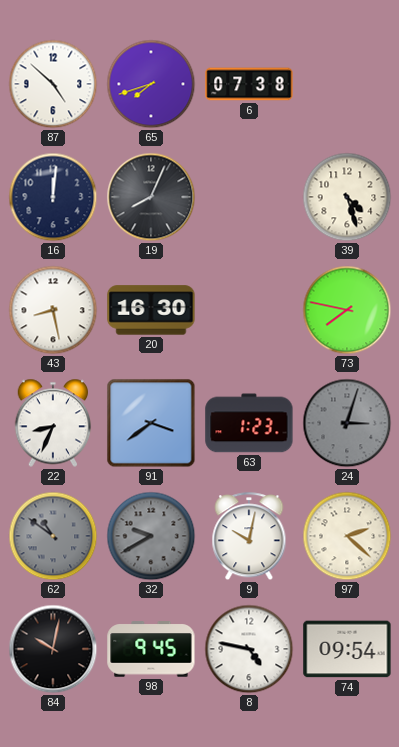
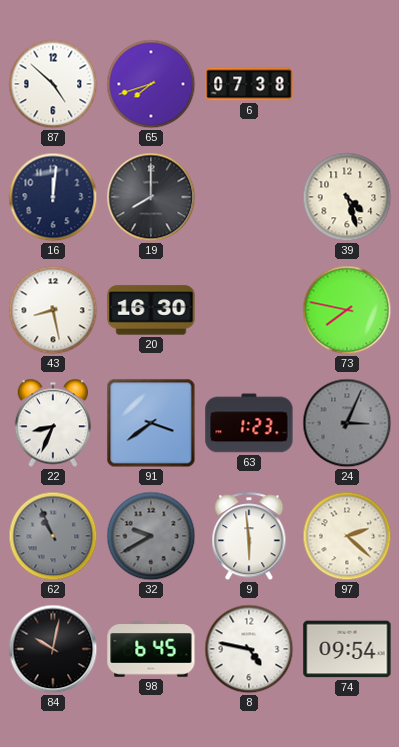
19: 8:04 -> 8:00 (151, 197)
24: 3:03 -> 3:04 (347, 423)
62: 10:51 -> 10:56 (53, 536)
9: 10:02 -> 5:59 (249, 537)
98: 9:45 -> 6:45 (151, 649)
